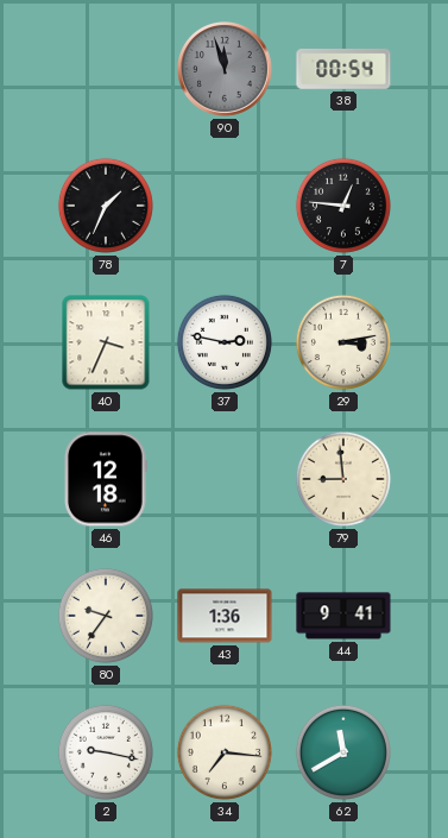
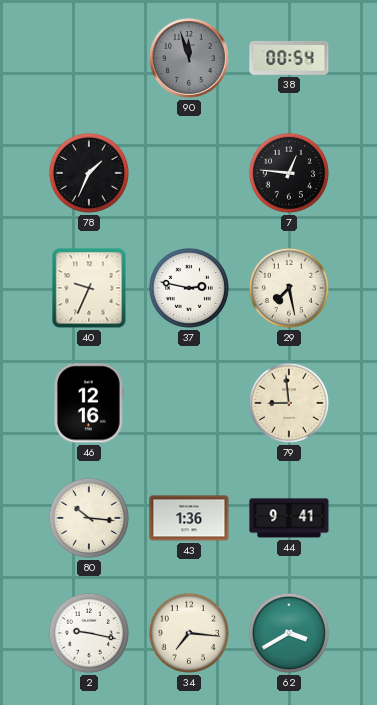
40: 3:34 -> 9:34 (89, 288)
29: 3:13 -> 7:28 (289, 288)
46: 12:18 -> 12:16 (90, 403)
80: 9:36 -> 10:16 (89, 518)
62: 11:40 -> 3:40 (289, 633)
